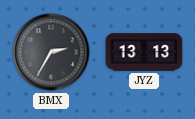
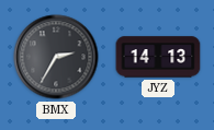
JYZ: 13:13 -> 14:13 (158, 57)
